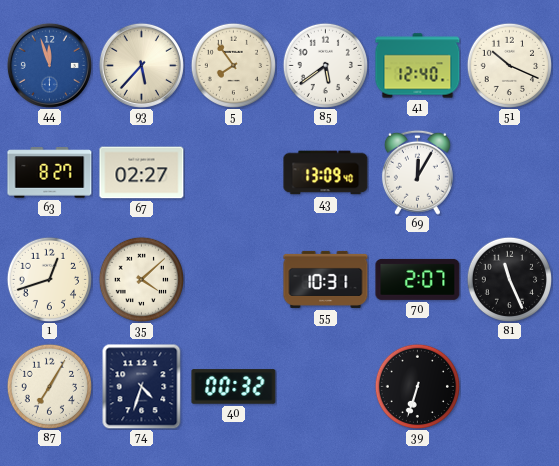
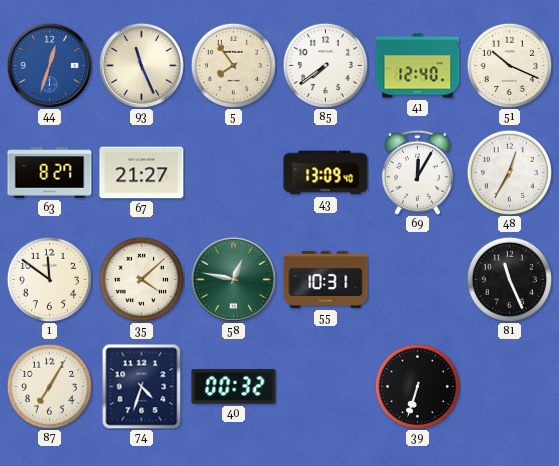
44: 11:57 -> 12:33 (49, 65)
93: 5:37 -> 11:26 (141, 65)
85: 5:39 -> 7:39 (325, 65)
67: 02:27 -> 21:27 (142, 173)
48: none -> 12:35 (509, 172)
1: 12:42 -> 11:51 (49, 279)
58: none -> 12:47 (233, 279)
70: 2:07 -> none (418, 279)
